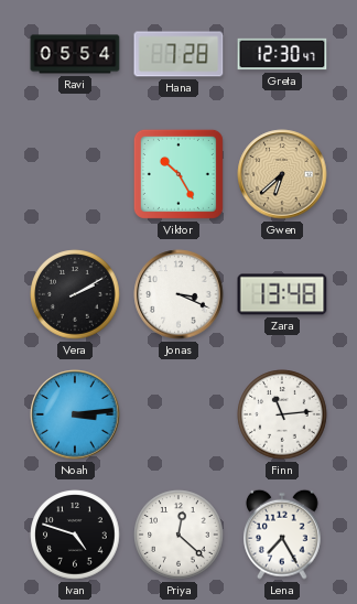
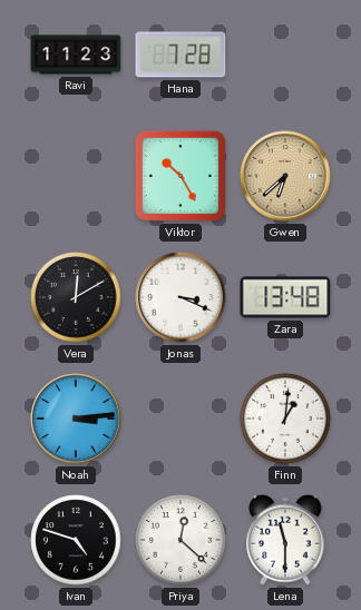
Ravi: 05:54 -> 11:23 (76, 55)
Greta: 12:30 -> none (282, 54)
Vera: 2:10 -> 12:10 (76, 297)
Finn: 11:14 -> 1:01 (285, 419)
Lena: 7:25 -> 11:30 (286, 540)
